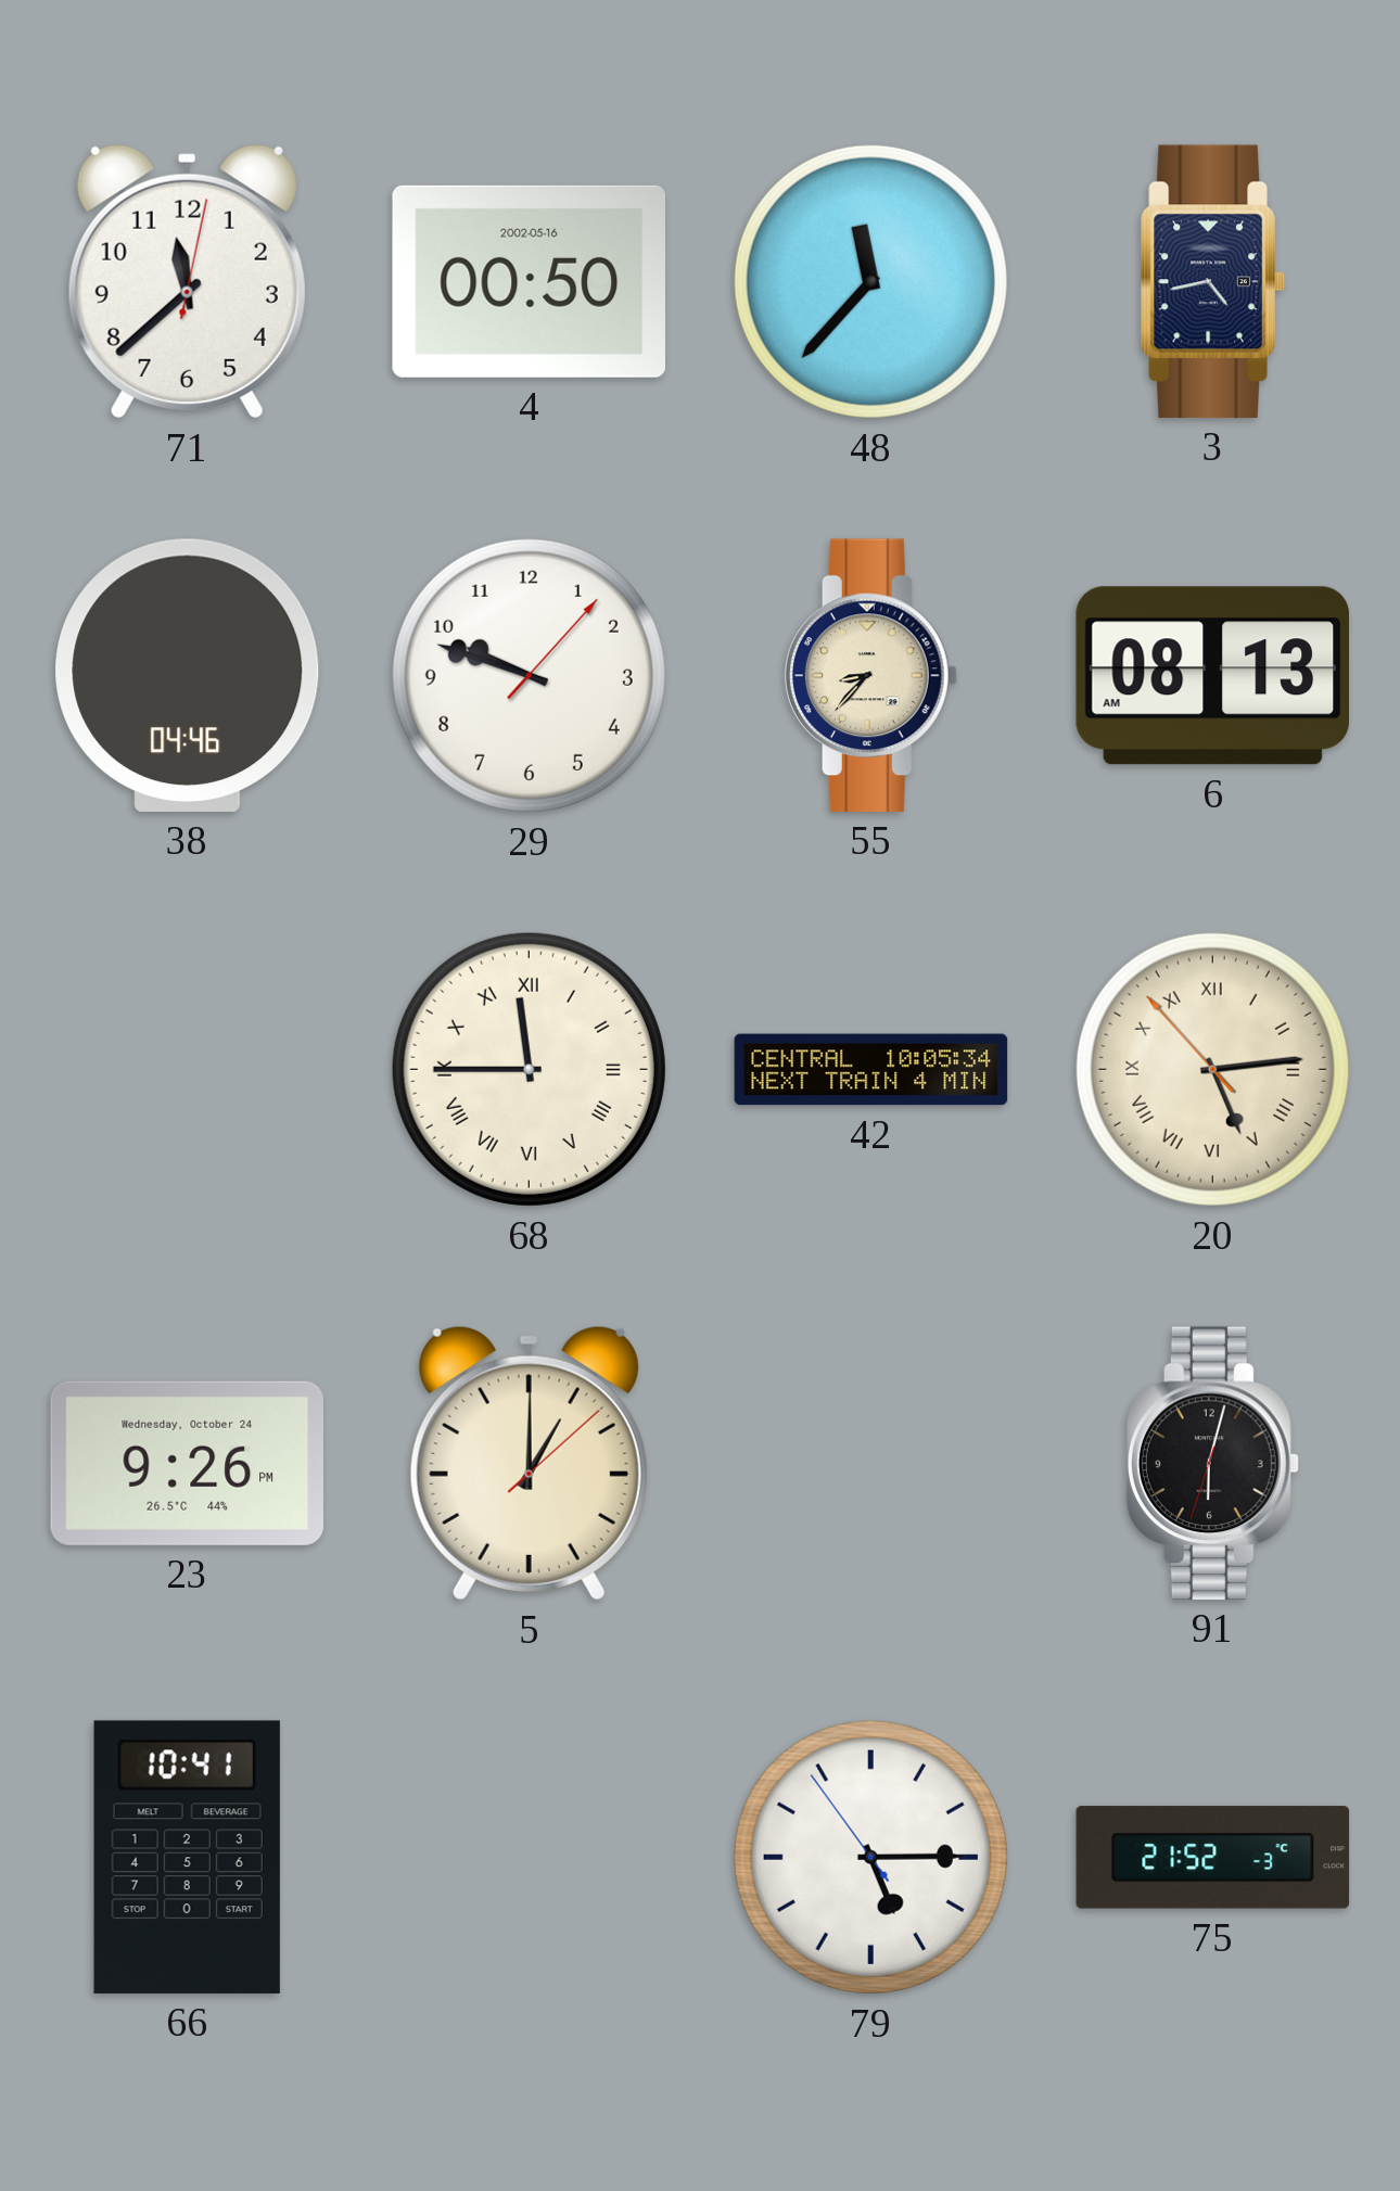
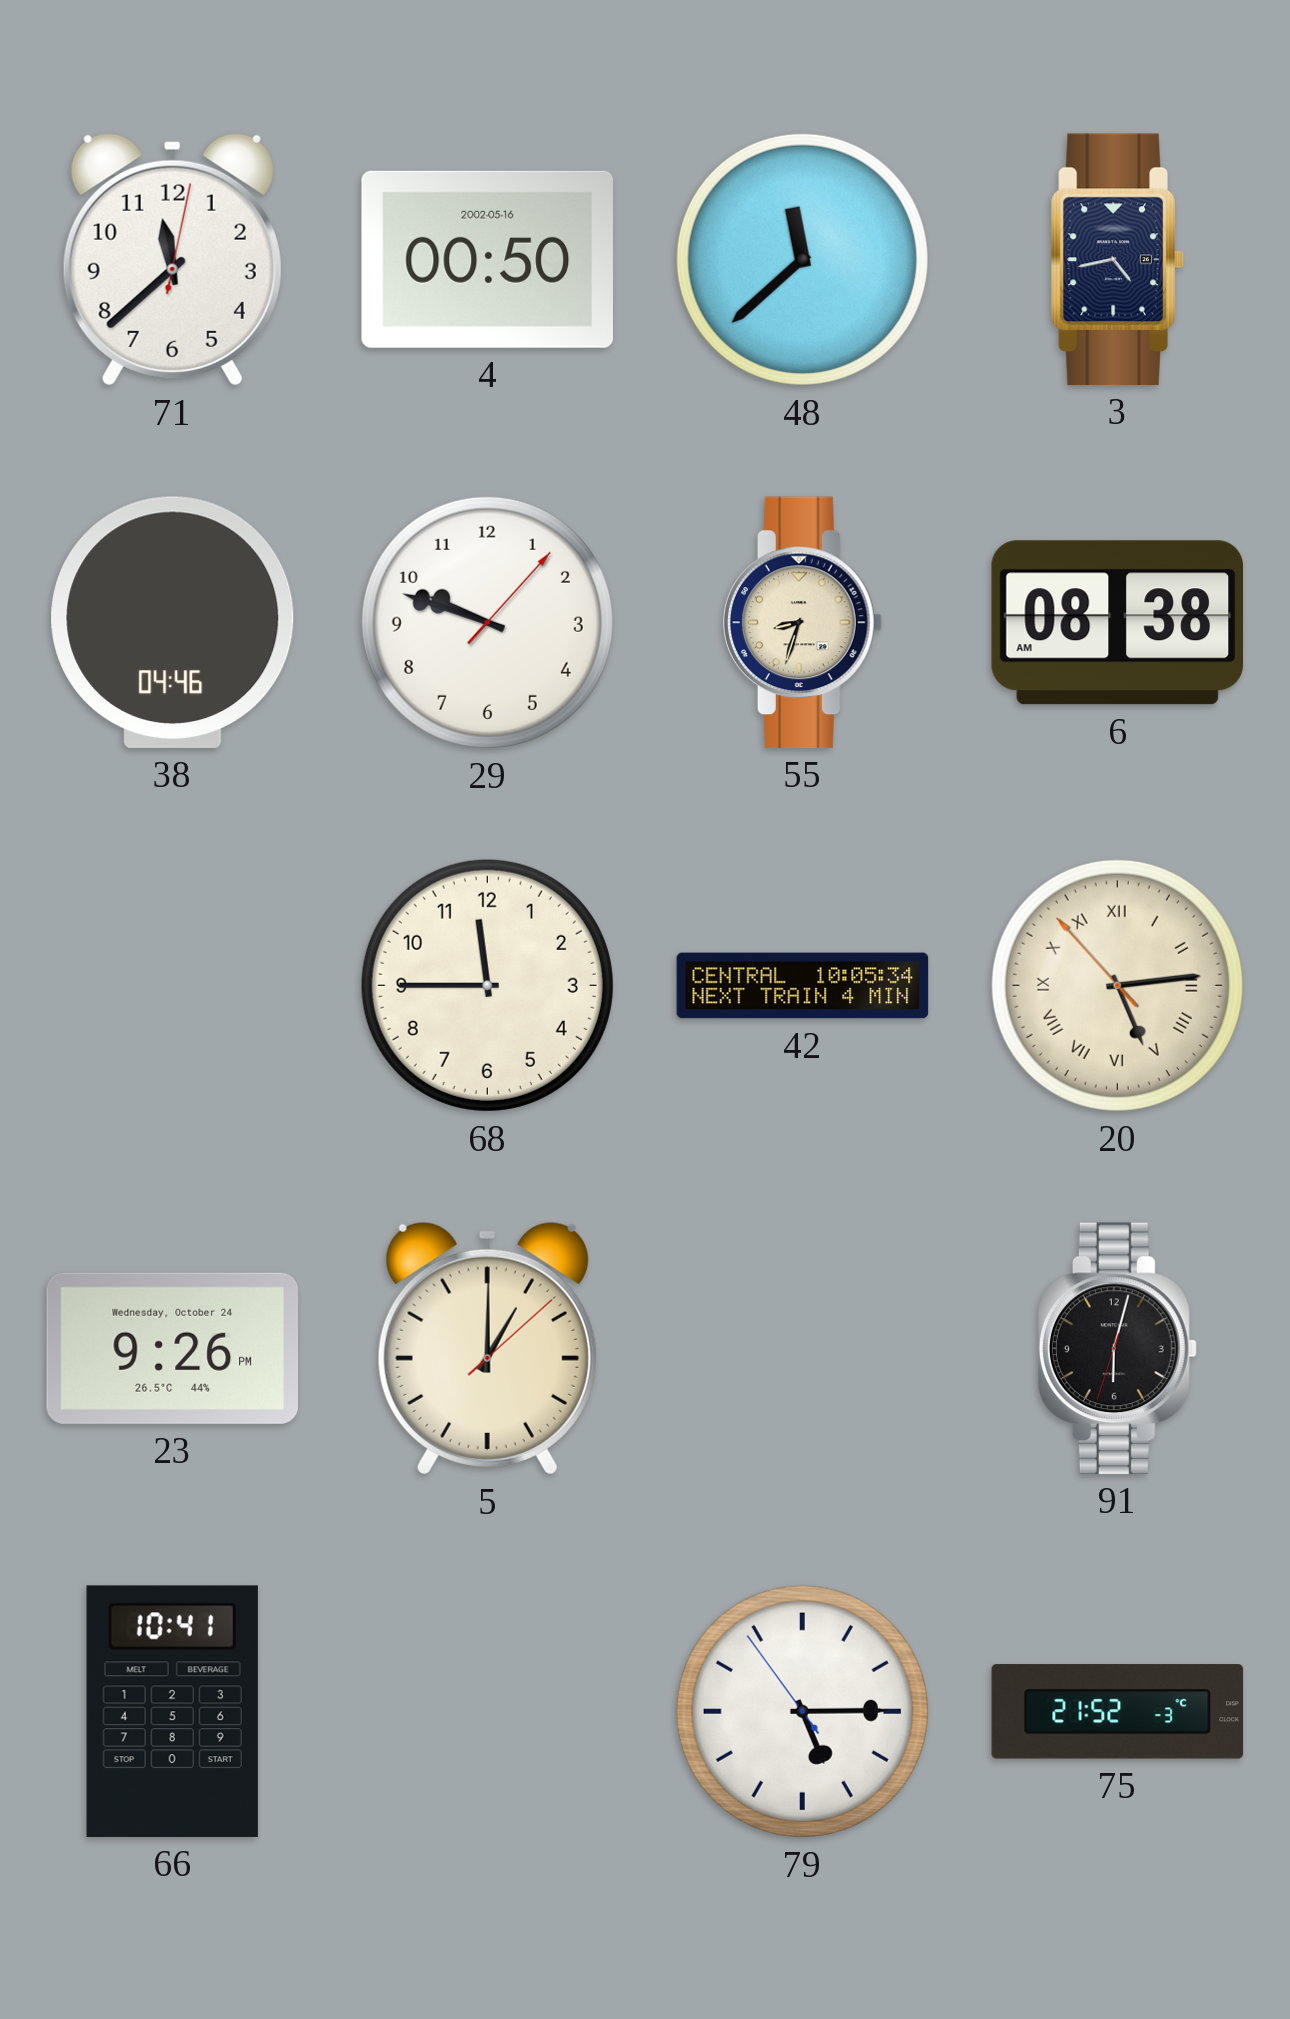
48: 11:37 -> 11:38 (802, 259)
55: 8:37 -> 8:33 (802, 622)
6: 08:13 -> 08:38 (1117, 623)
68 numerals: Roman -> Arabic (487, 985)
